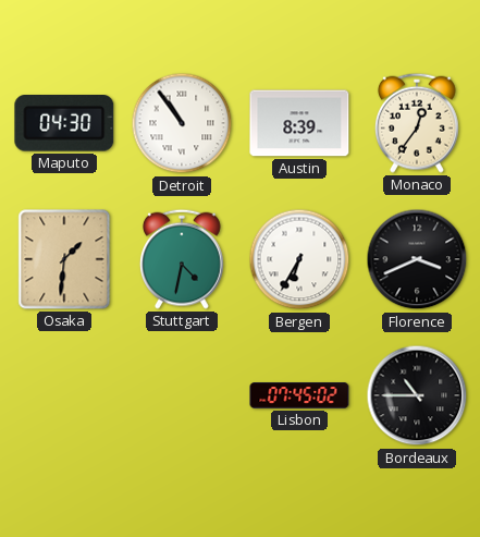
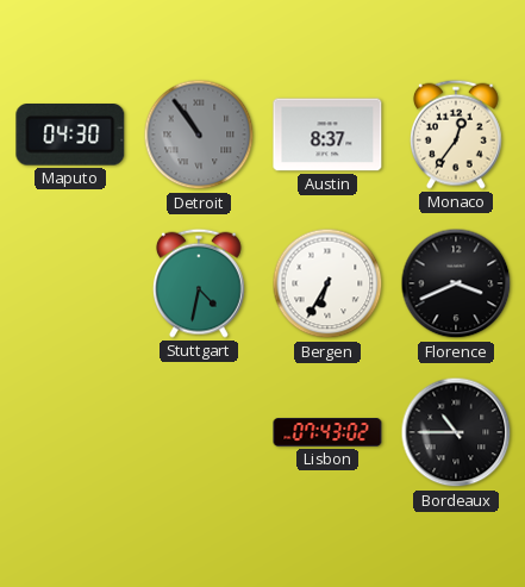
Detroit dial: white -> grey (199, 135)
Austin: 8:39 -> 8:37 (327, 135)
Osaka: 1:31 -> none (64, 259)
Lisbon: 07:45 -> 07:43 (327, 432)
